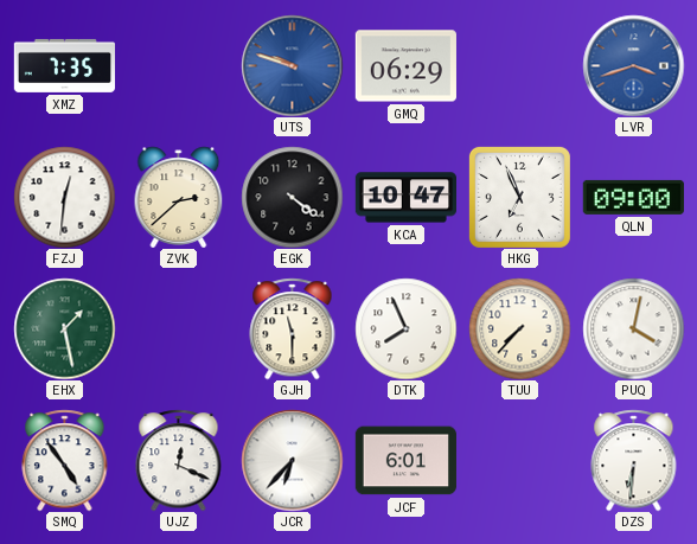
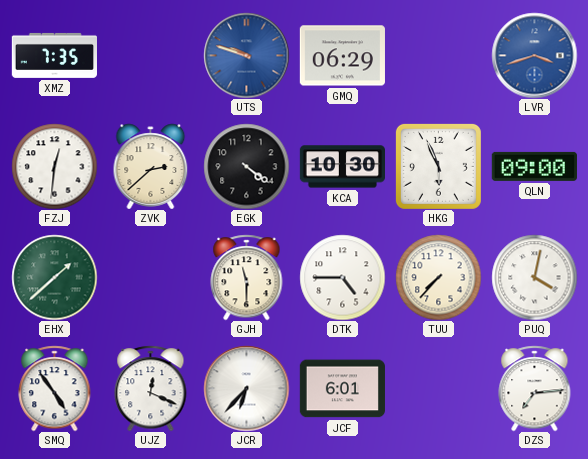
KCA: 10:47 -> 10:30 (342, 167)
HKG: 6:56 -> 5:56 (438, 166)
EHX: 1:28 -> 1:38 (54, 277)
DTK: 7:56 -> 4:45 (342, 277)
DZS: 6:31 -> 7:14 (535, 388)
